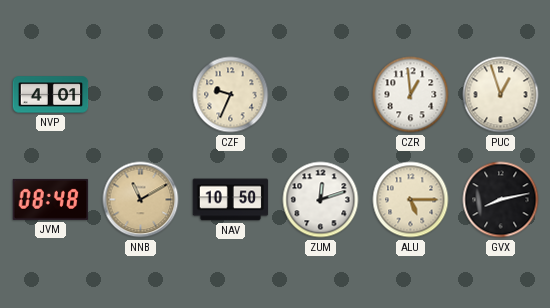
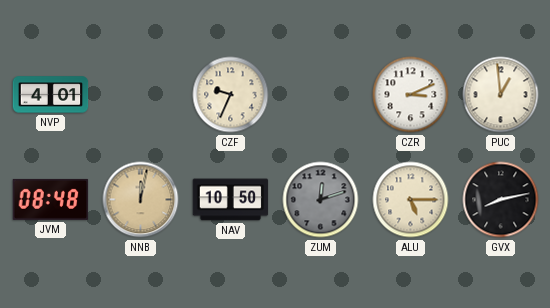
CZR: 12:59 -> 3:11 (411, 95)
PUC: 12:57 -> 12:59 (501, 95)
NNB: 11:10 -> 12:02 (141, 200)
ZUM dial: white -> grey (321, 200)
